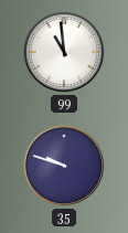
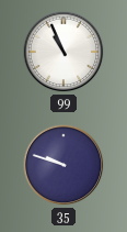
99: 10:59 -> 10:56 (63, 52)
